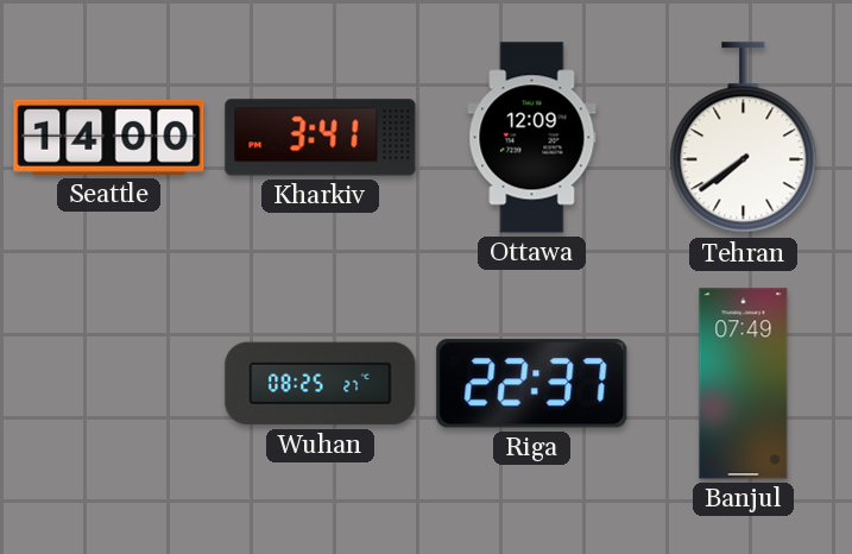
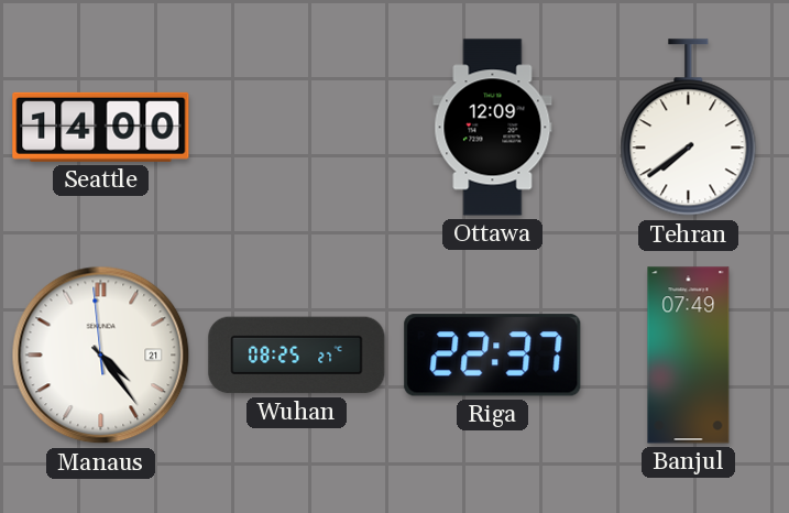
Kharkiv: 3:41 -> none (321, 138)
Manaus: none -> 4:23 (101, 356)
